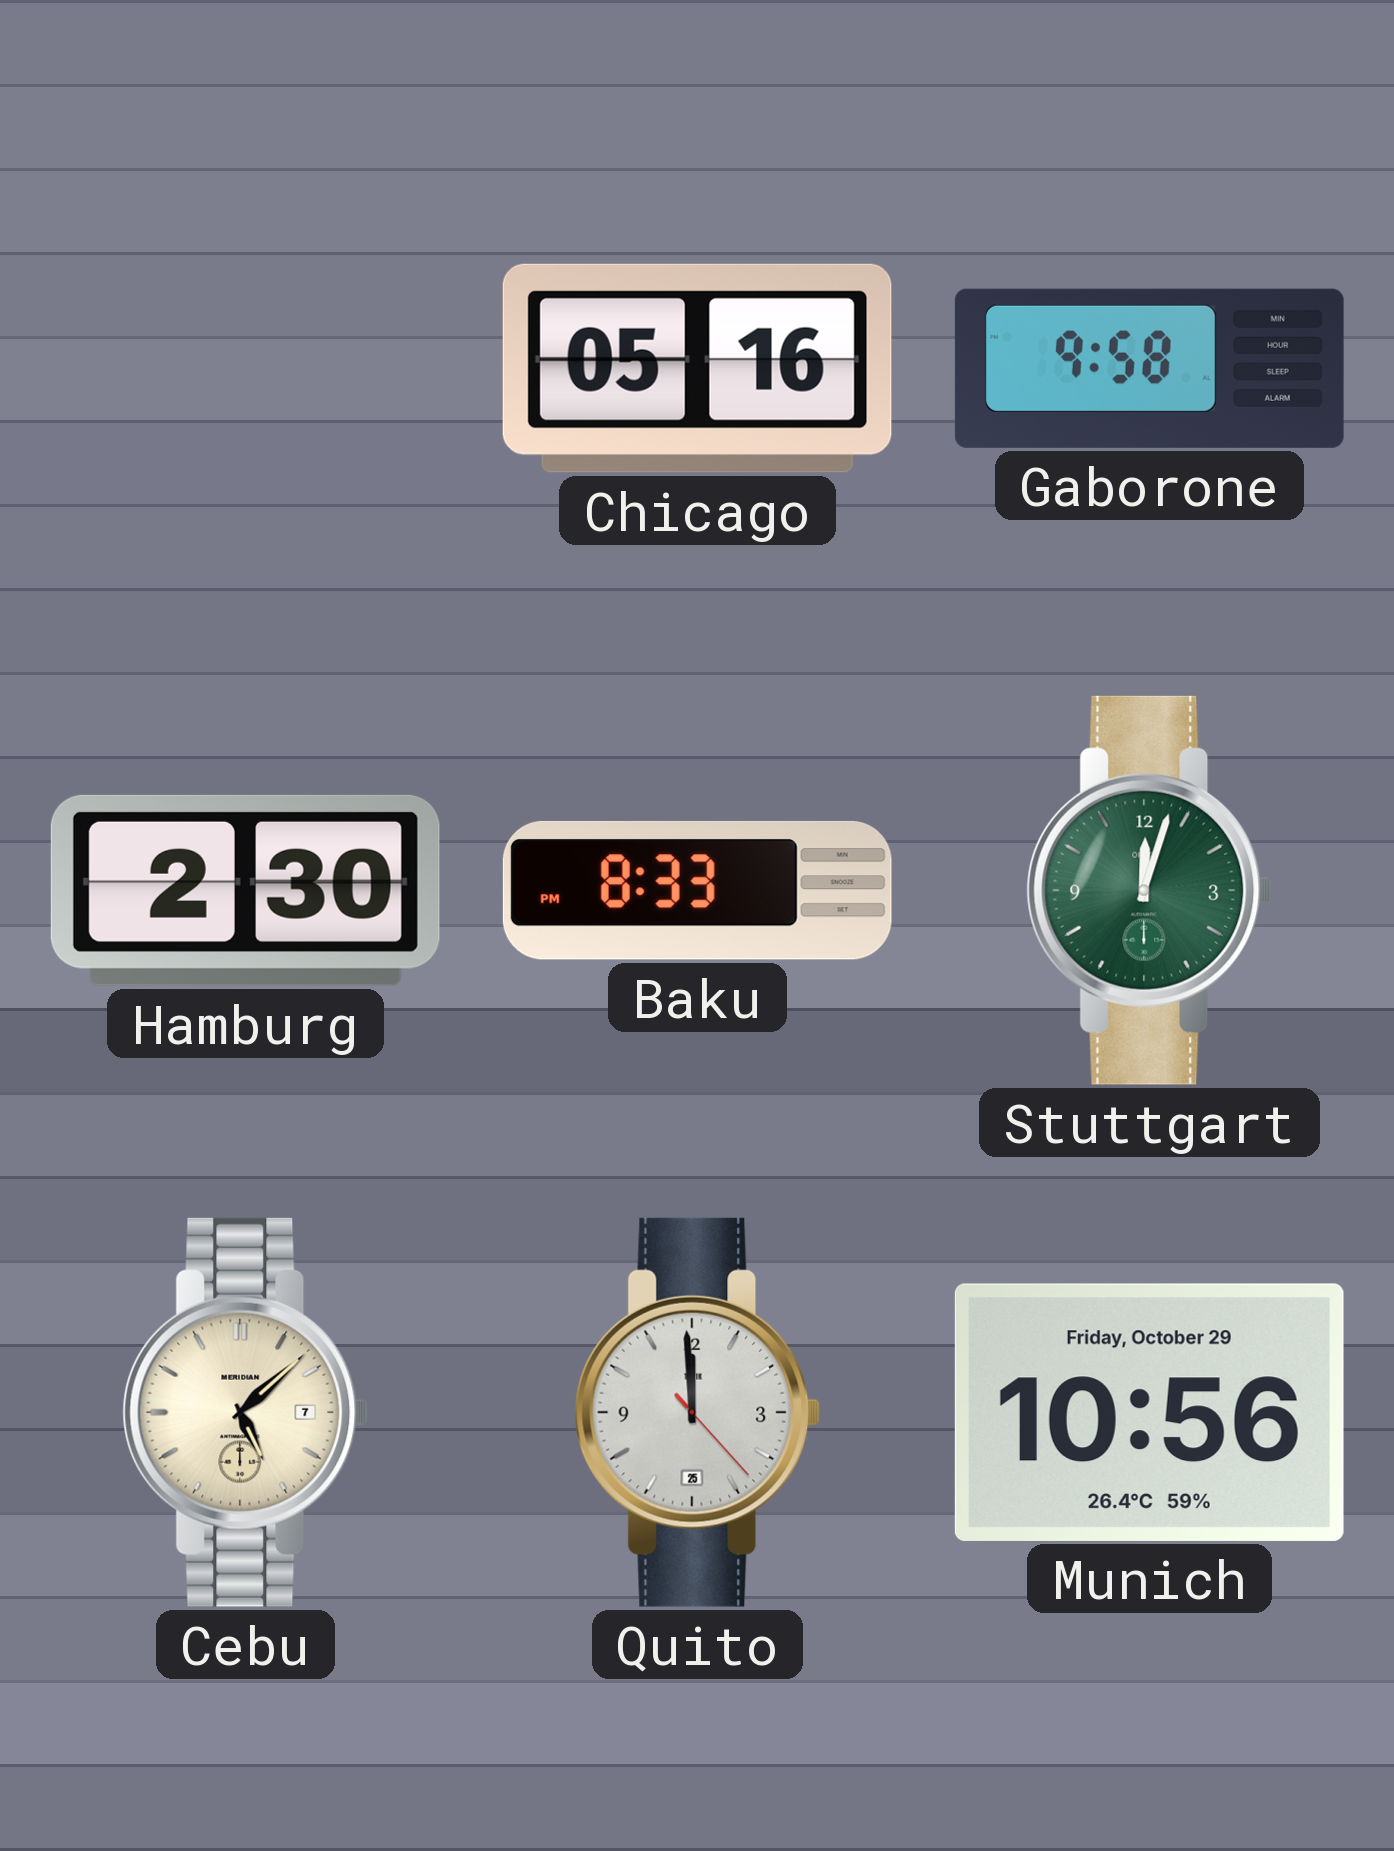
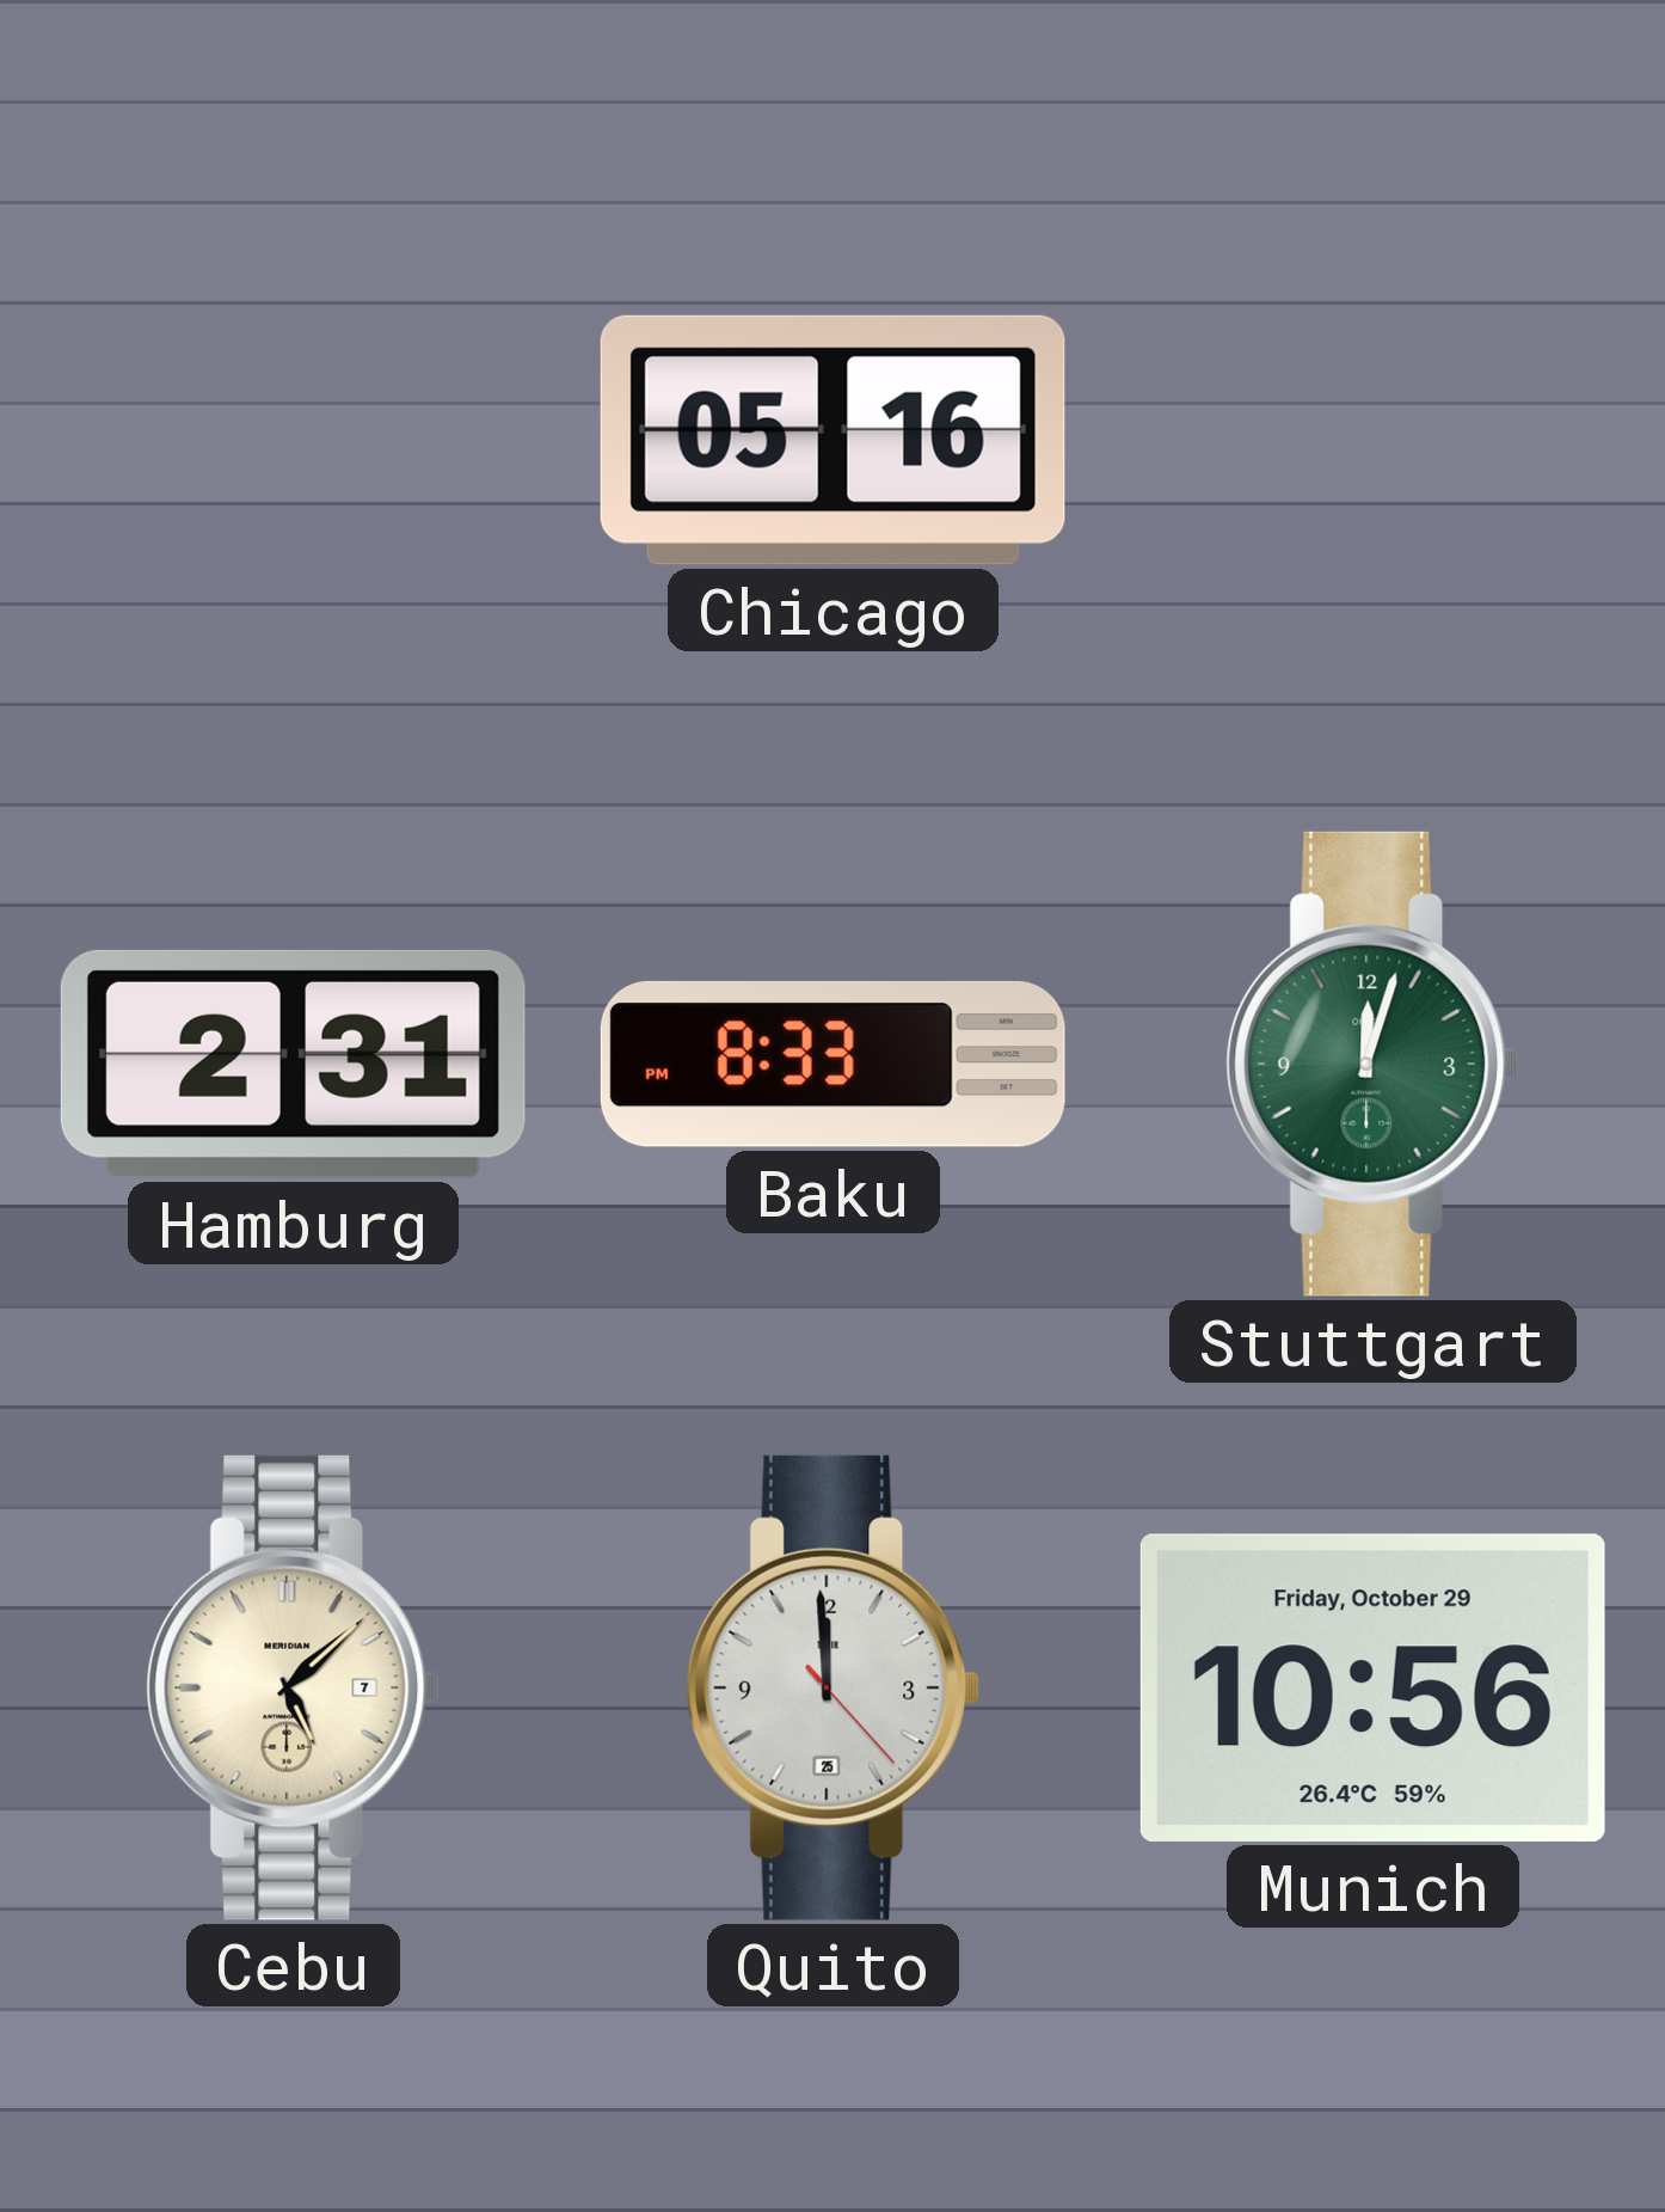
Gaborone: 9:58 -> none (1149, 368)
Hamburg: 2:30 -> 2:31 (293, 1064)
